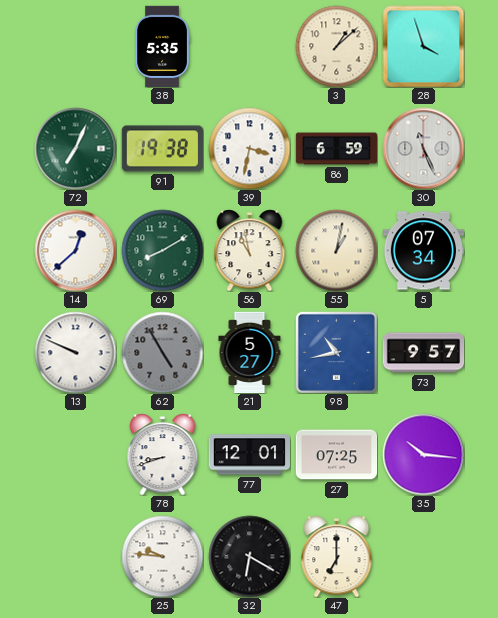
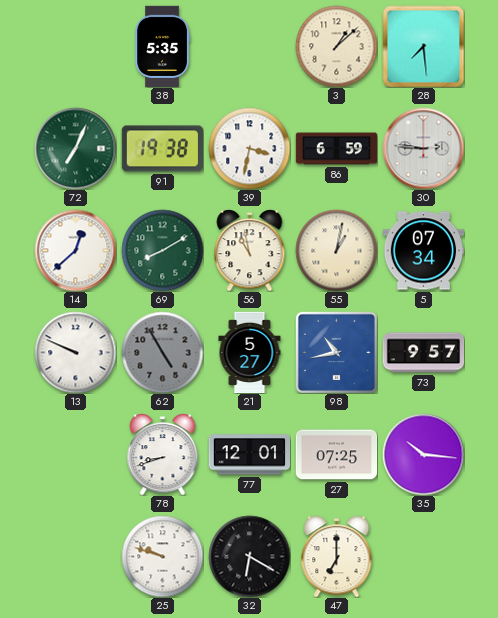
28: 3:57 -> 7:29 (423, 46)
30: 11:26 -> 2:46 (423, 148)
25: 9:46 -> 9:48 (162, 556)
